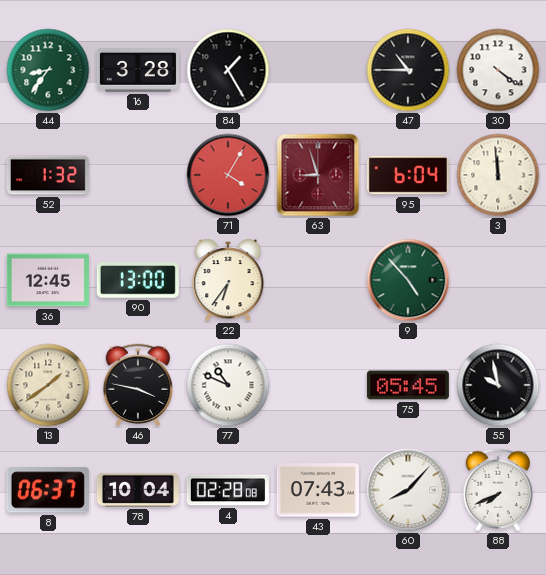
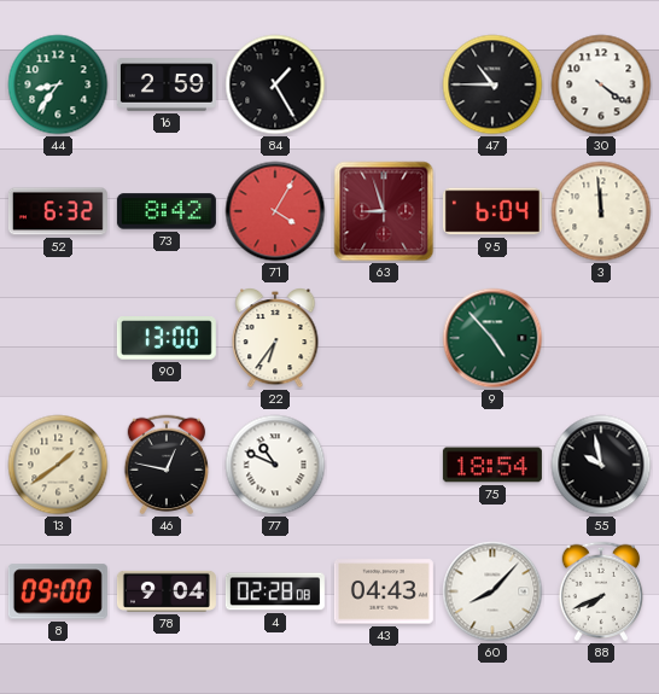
16: 3:28 -> 2:59 (167, 84)
52: 1:32 -> 6:32 (58, 211)
73: none -> 8:42 (167, 211)
36: 12:45 -> none (48, 280)
46: 3:47 -> 12:47 (167, 465)
75: 05:45 -> 18:54 (492, 465)
8: 06:37 -> 09:00 (58, 591)
78: 10:04 -> 9:04 (167, 591)
43: 07:43 -> 04:43 (384, 591)
